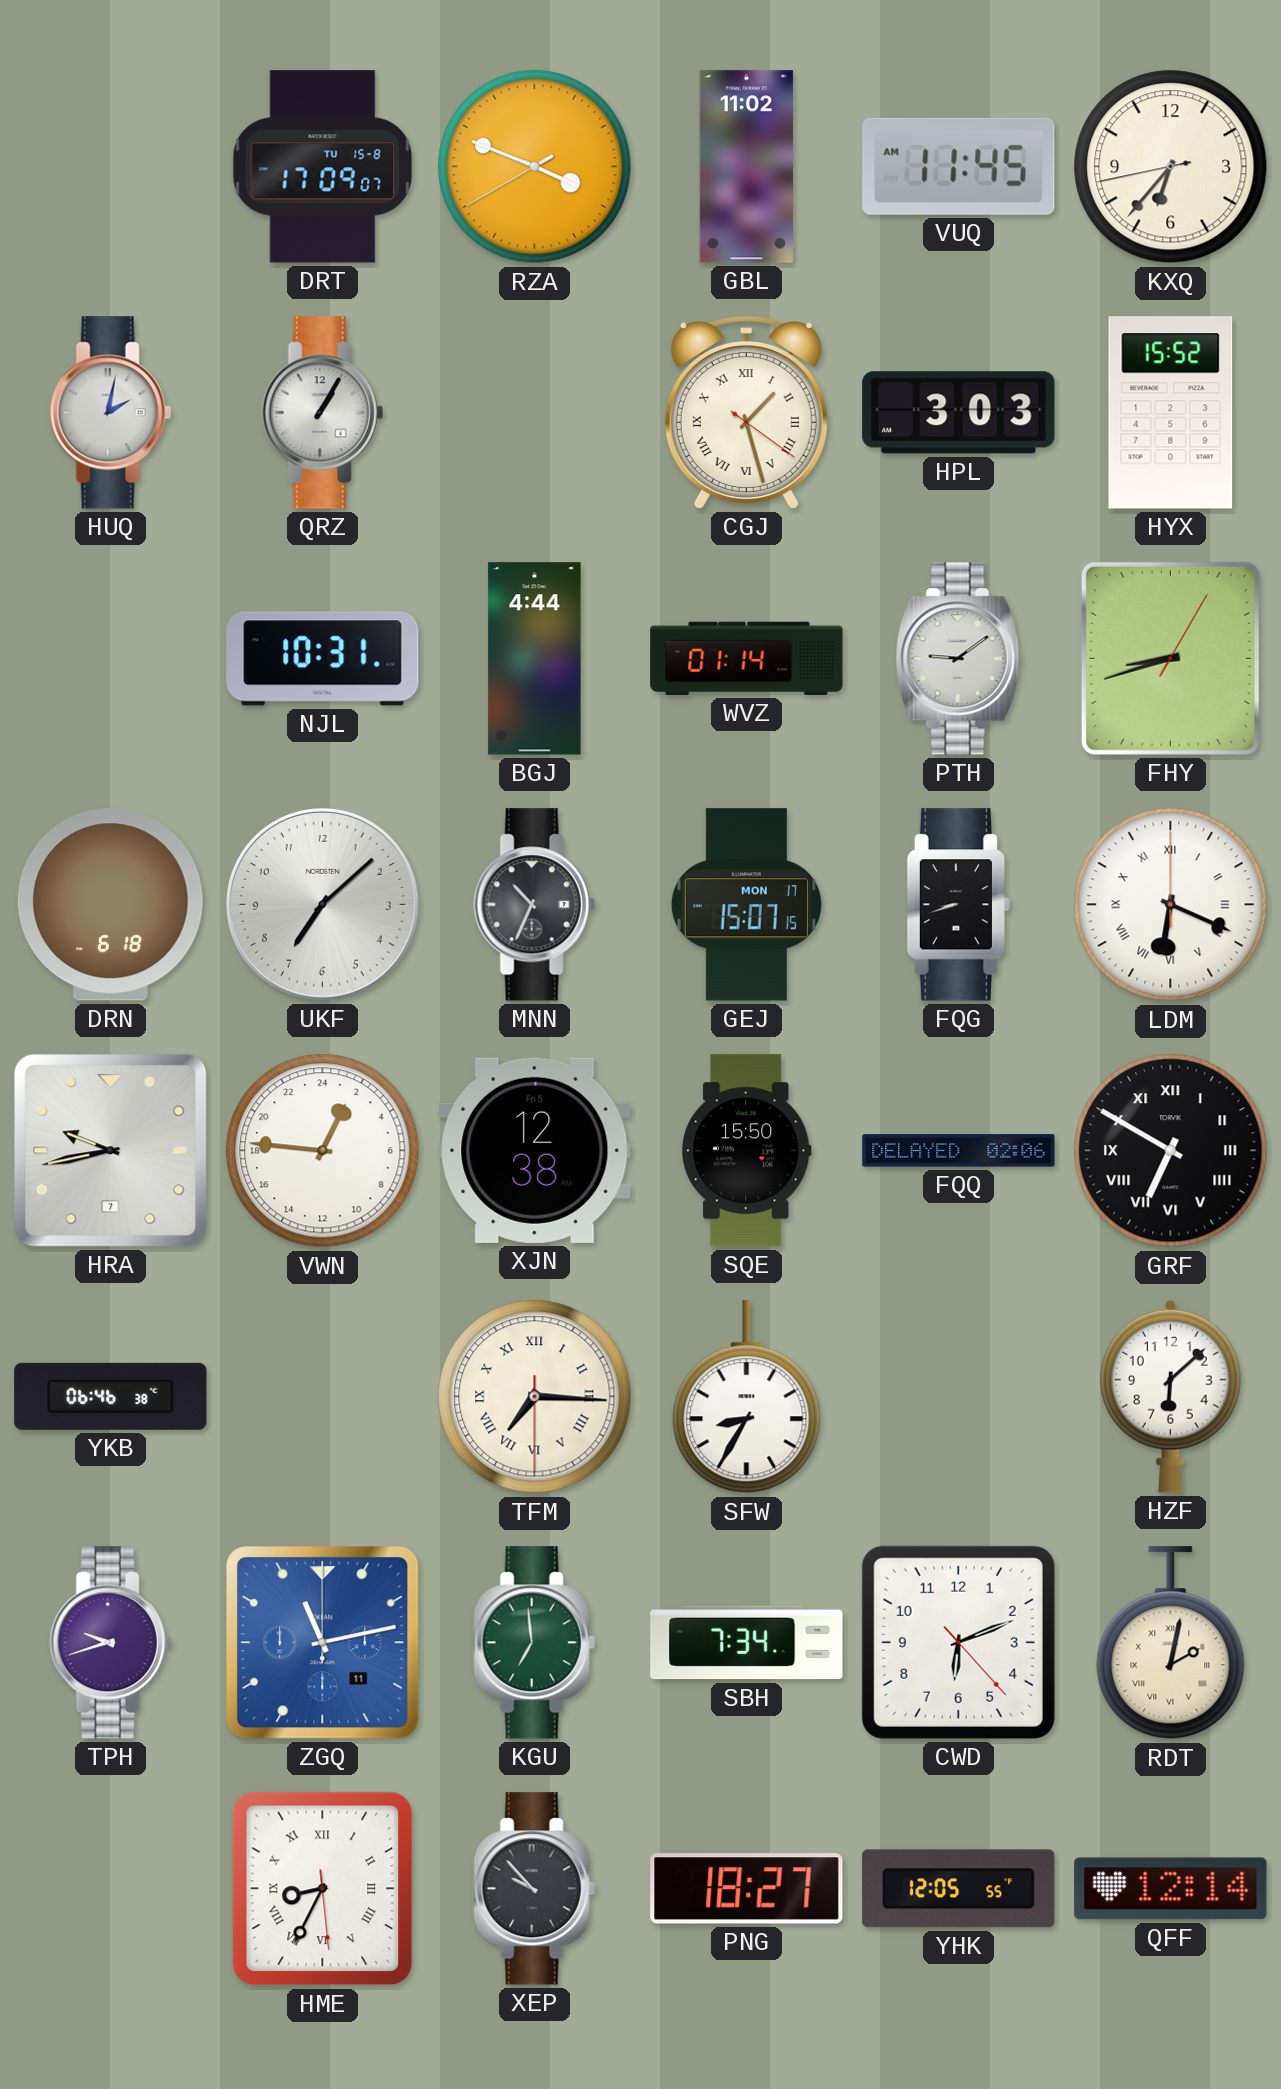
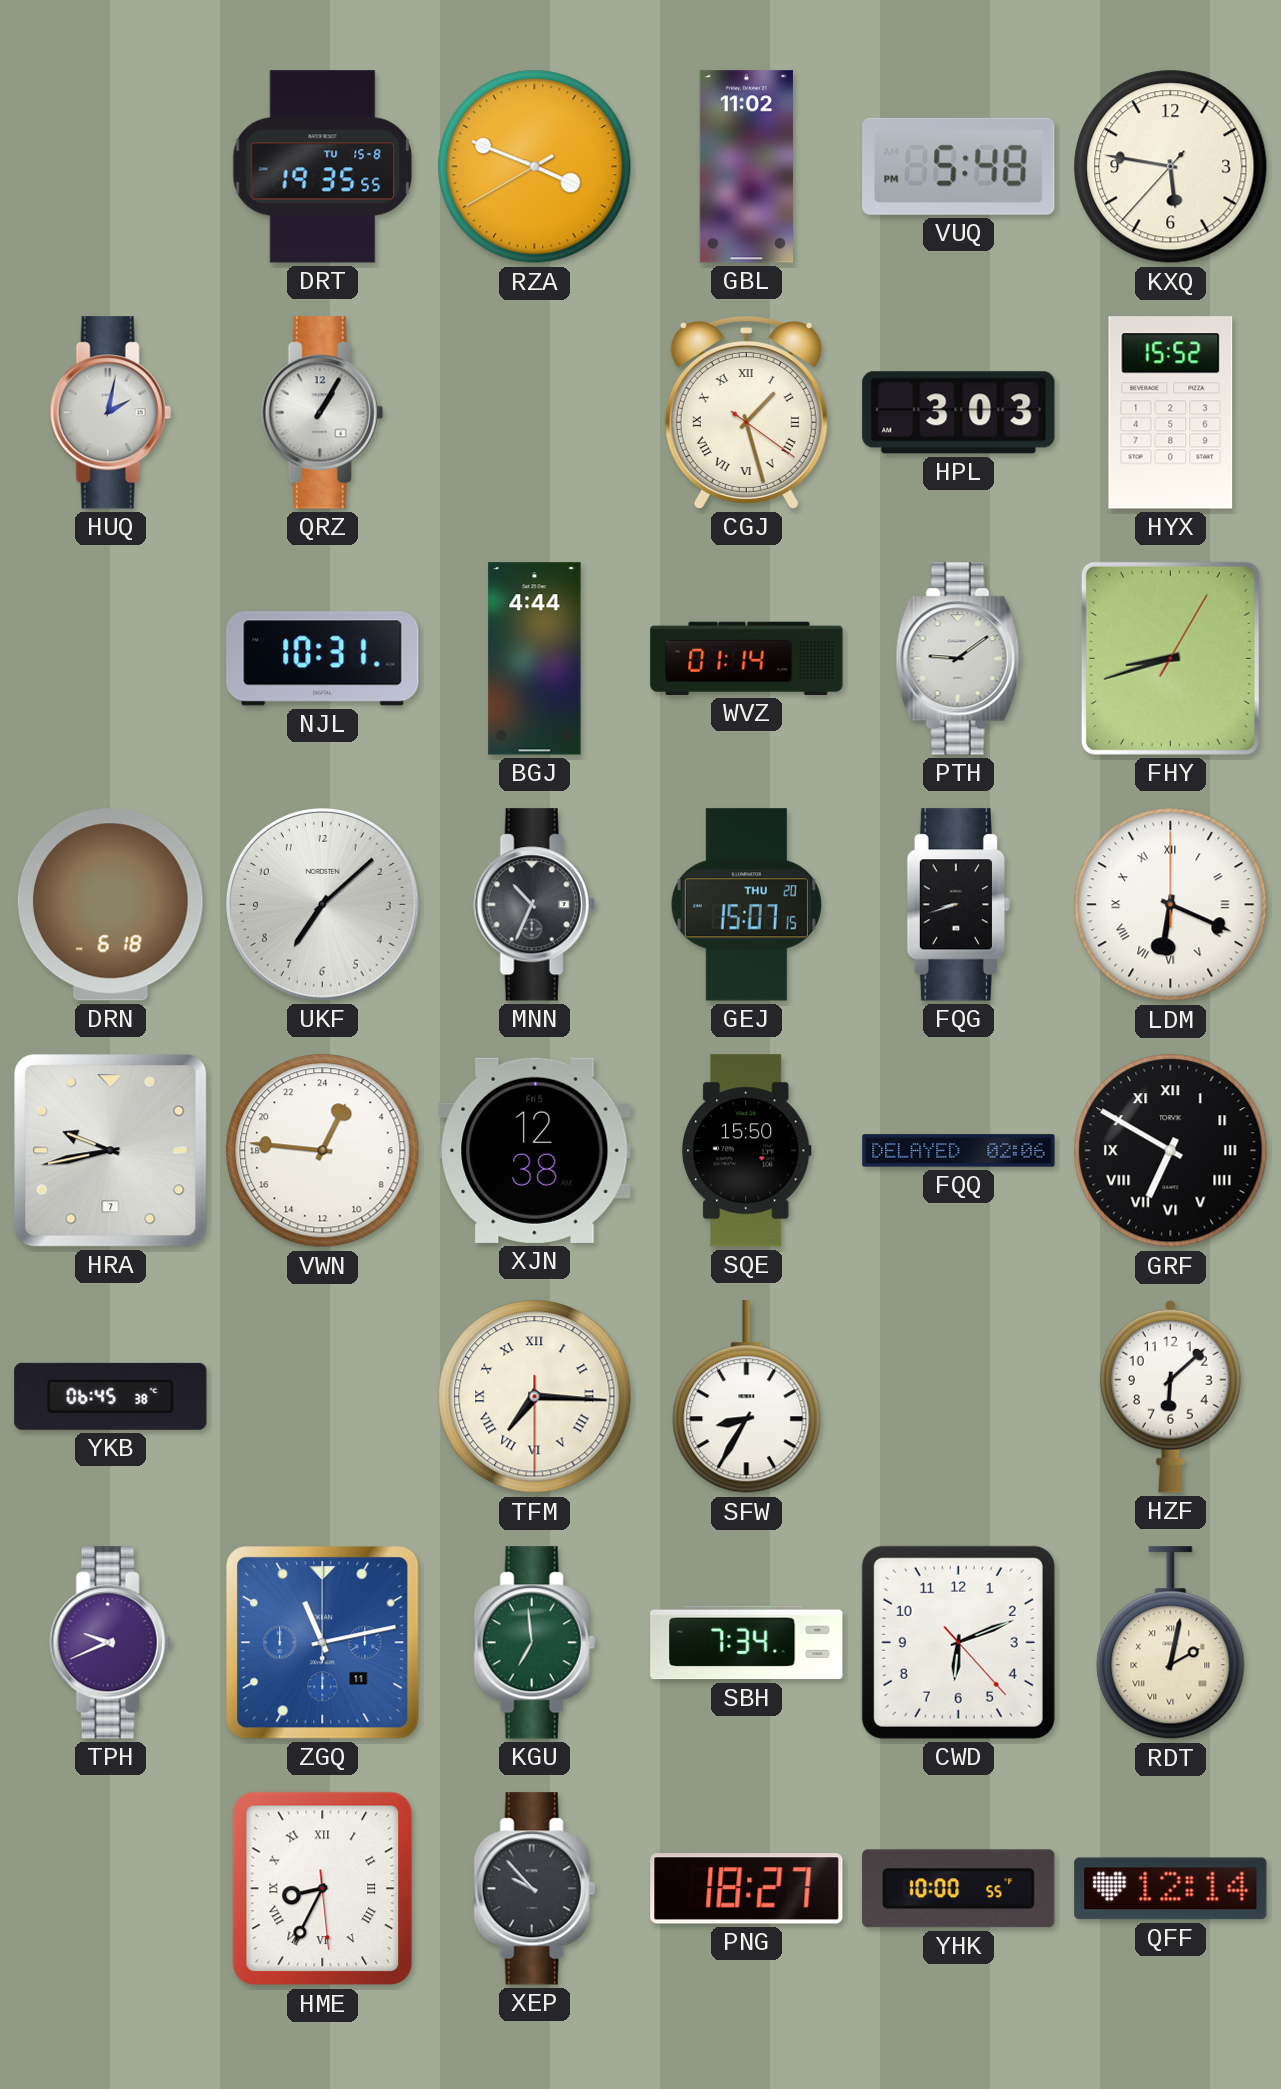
DRT: 17:09 -> 19:35 (323, 167)
VUQ: 11:45 -> 5:48 (959, 166)
KXQ: 6:36 -> 5:46 (1171, 167)
GEJ date: MON 17 -> THU 20 (746, 905)
YKB: 06:46 -> 06:45 (111, 1396)
TPH: 9:42 -> 9:41 (110, 1643)
YHK: 12:05 -> 10:00 (959, 1889)
